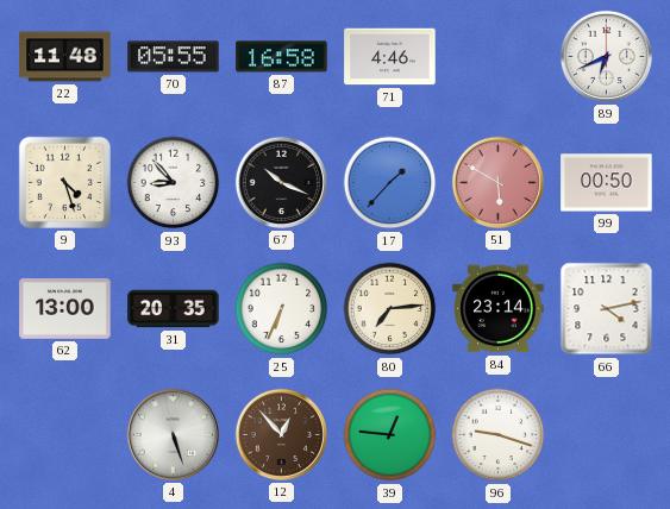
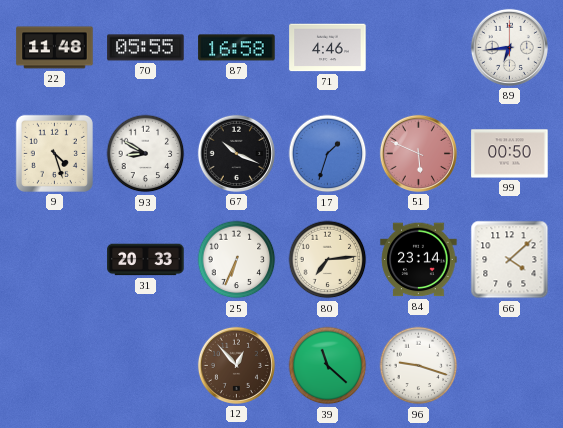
89: 6:41 -> 6:44 (509, 47)
93: 8:53 -> 8:50 (146, 154)
17: 1:37 -> 1:33 (328, 154)
51: 5:50 -> 5:49 (418, 153)
62: 13:00 -> none (65, 309)
31: 20:35 -> 20:33 (146, 260)
66: 4:13 -> 4:08 (510, 260)
4: 5:27 -> none (173, 434)
39: 12:46 -> 11:22 (328, 366)
